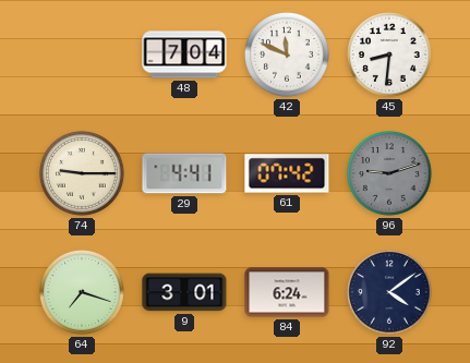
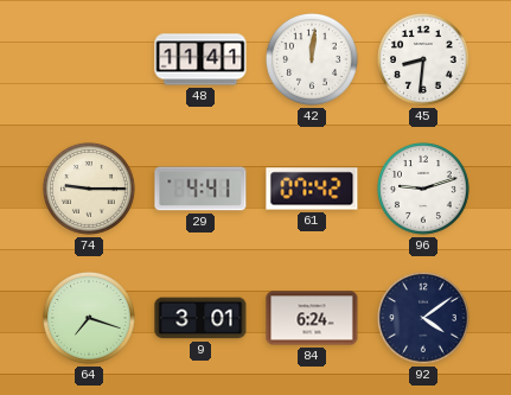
48: 7:04 -> 11:41 (200, 59)
42: 11:49 -> 12:01 (313, 60)
96 dial: grey -> white (424, 190)
